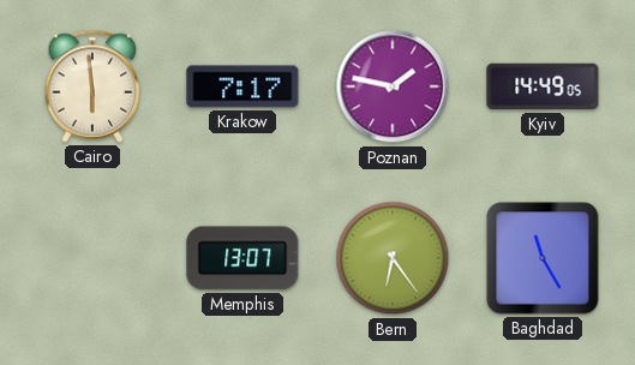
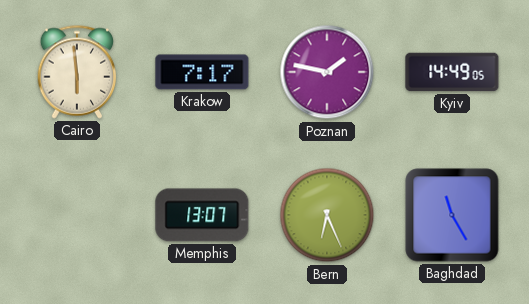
Bern: 6:24 -> 6:26 (327, 215)
